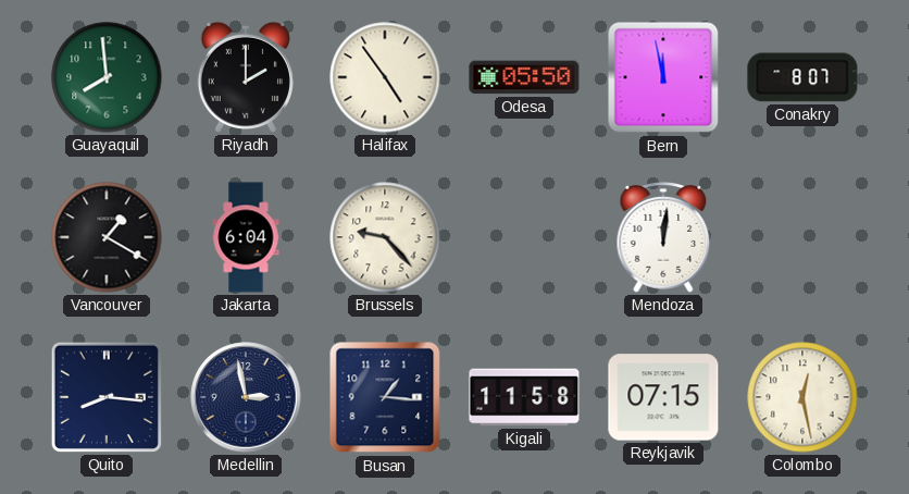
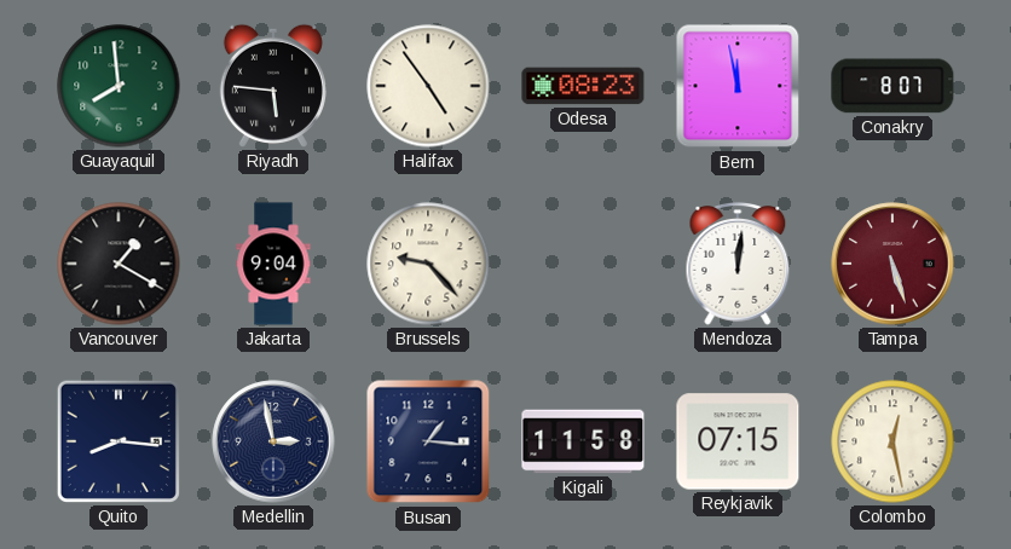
Riyadh: 2:00 -> 5:46 (273, 86)
Odesa: 05:50 -> 08:23 (583, 86)
Jakarta: 6:04 -> 9:04 (273, 264)
Tampa: none -> 5:27 (892, 264)
